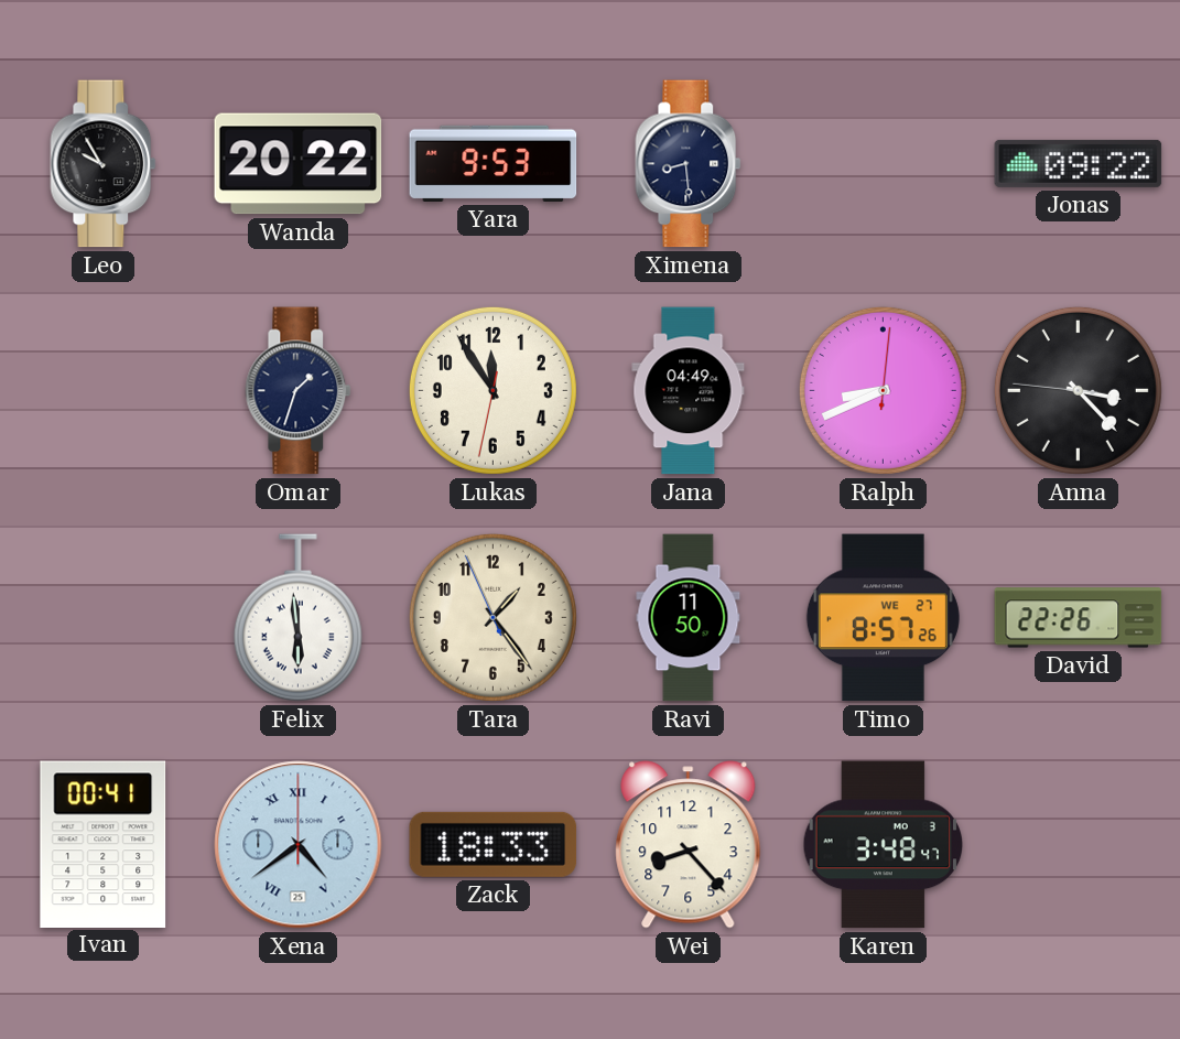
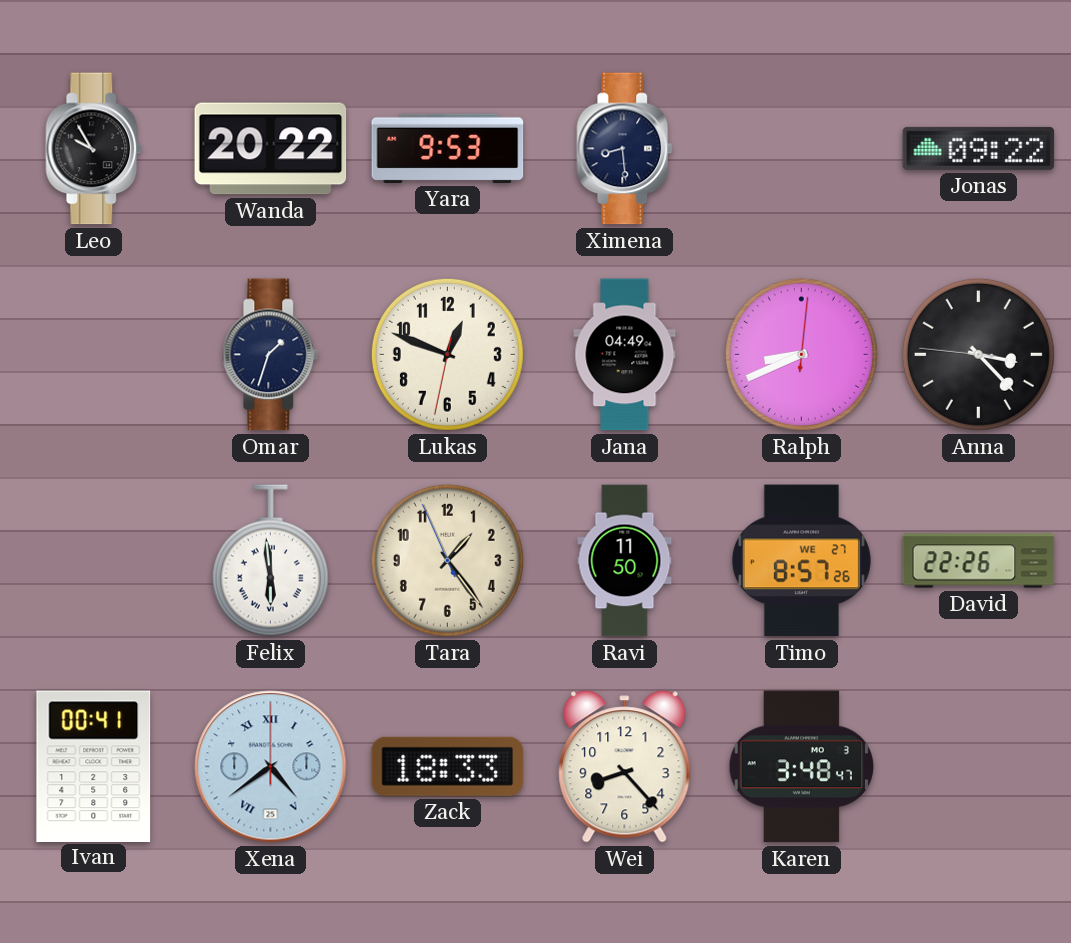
Lukas: 11:54 -> 12:48 (447, 354)
